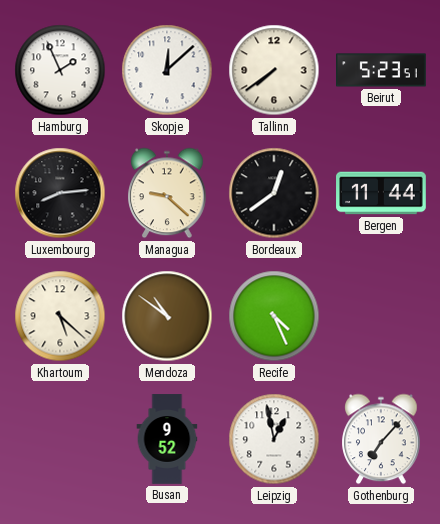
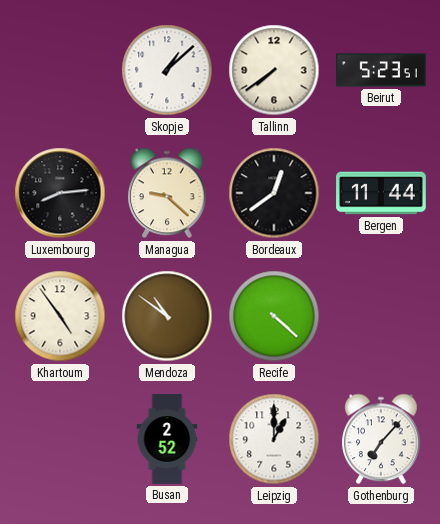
Hamburg: 1:56 -> none (60, 70)
Skopje: 12:08 -> 1:08 (167, 70)
Khartoum: 5:22 -> 4:54 (60, 316)
Recife: 4:26 -> 4:22 (274, 316)
Busan: 9:52 -> 2:52 (167, 439)
Leipzig: 12:58 -> 1:00 (274, 439)
